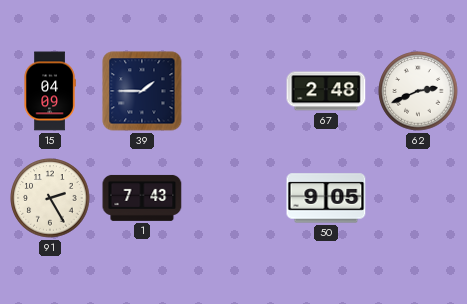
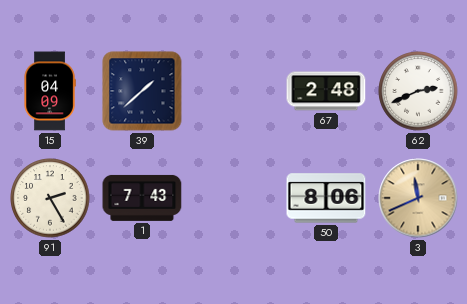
39: 1:45 -> 1:38 (142, 91)
50: 9:05 -> 8:06 (326, 198)
3: none -> 11:41 (418, 198)
